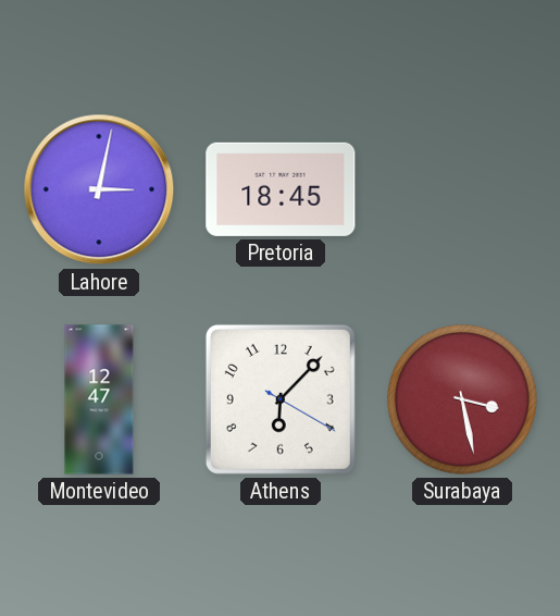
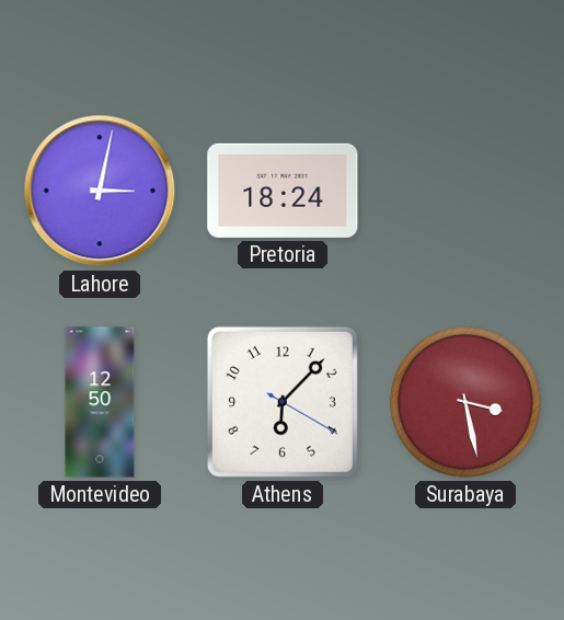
Pretoria: 18:45 -> 18:24 (283, 191)
Montevideo: 12:47 -> 12:50 (100, 402)
